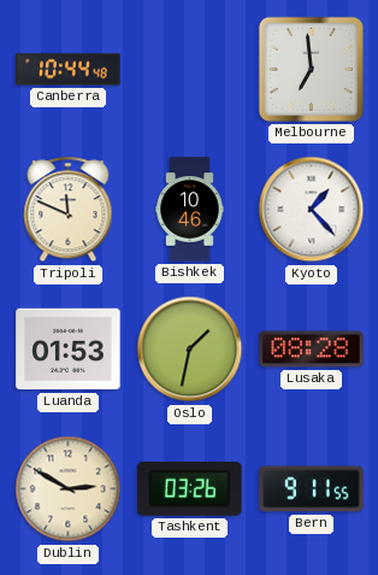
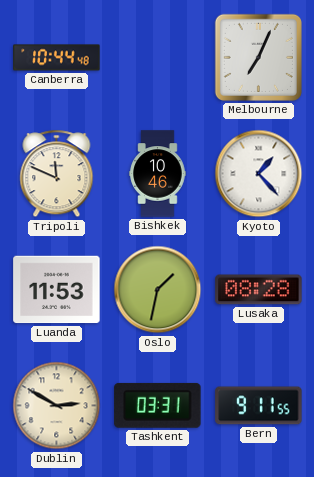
Melbourne: 6:59 -> 7:04 (258, 57)
Luanda: 01:53 -> 11:53 (57, 290)
Tashkent: 03:26 -> 03:31 (158, 405)
